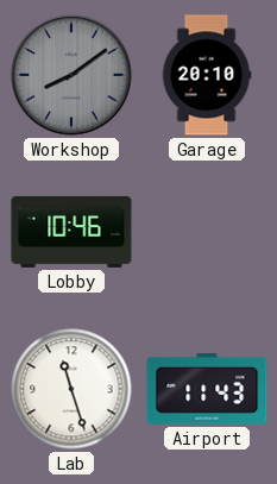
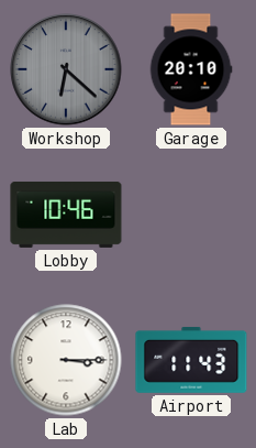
Workshop: 8:09 -> 6:22 (66, 69)
Lab: 11:27 -> 3:15 (66, 360)
